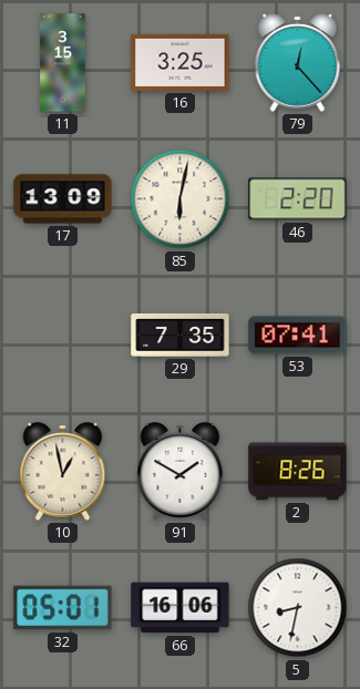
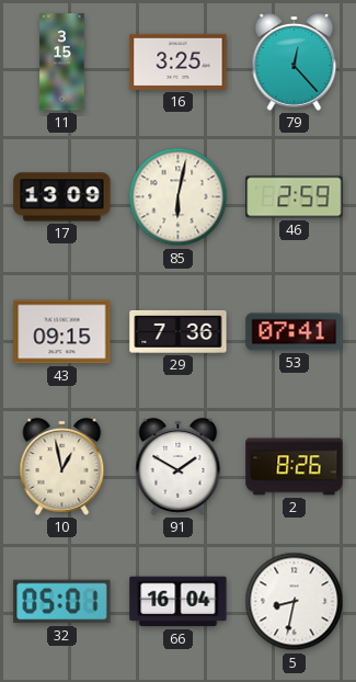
46: 2:20 -> 2:59 (295, 197)
43: none -> 09:15 (62, 332)
29: 7:35 -> 7:36 (179, 331)
66: 16:06 -> 16:04 (179, 602)
